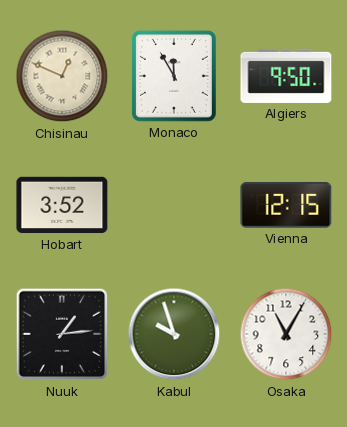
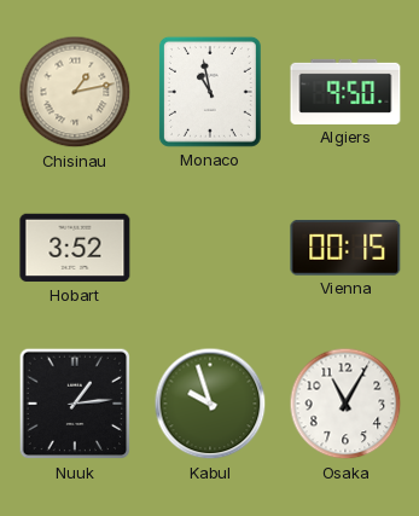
Chisinau: 12:49 -> 1:13 (75, 92)
Monaco: 11:55 -> 10:58 (210, 92)
Vienna: 12:15 -> 00:15 (345, 248)
